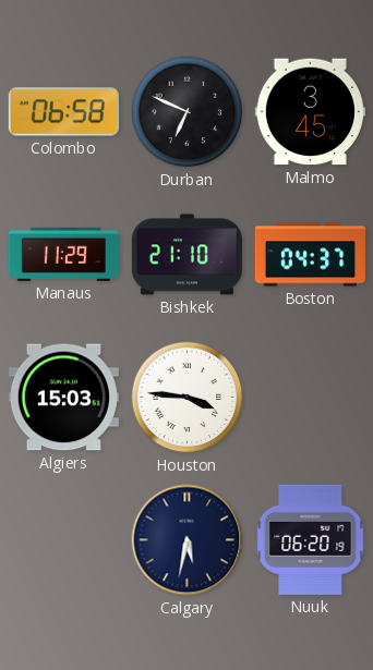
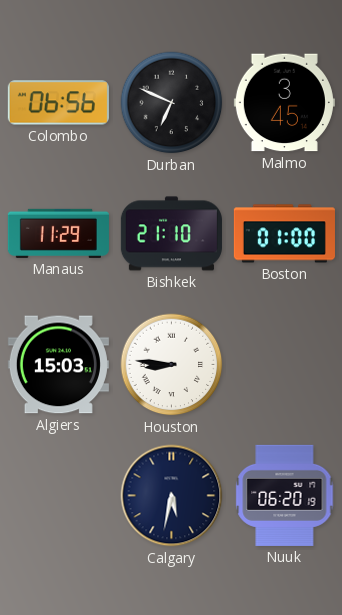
Colombo: 06:58 -> 06:56 (58, 103)
Boston: 04:37 -> 01:00 (284, 234)
Houston: 3:46 -> 8:46 (172, 365)
